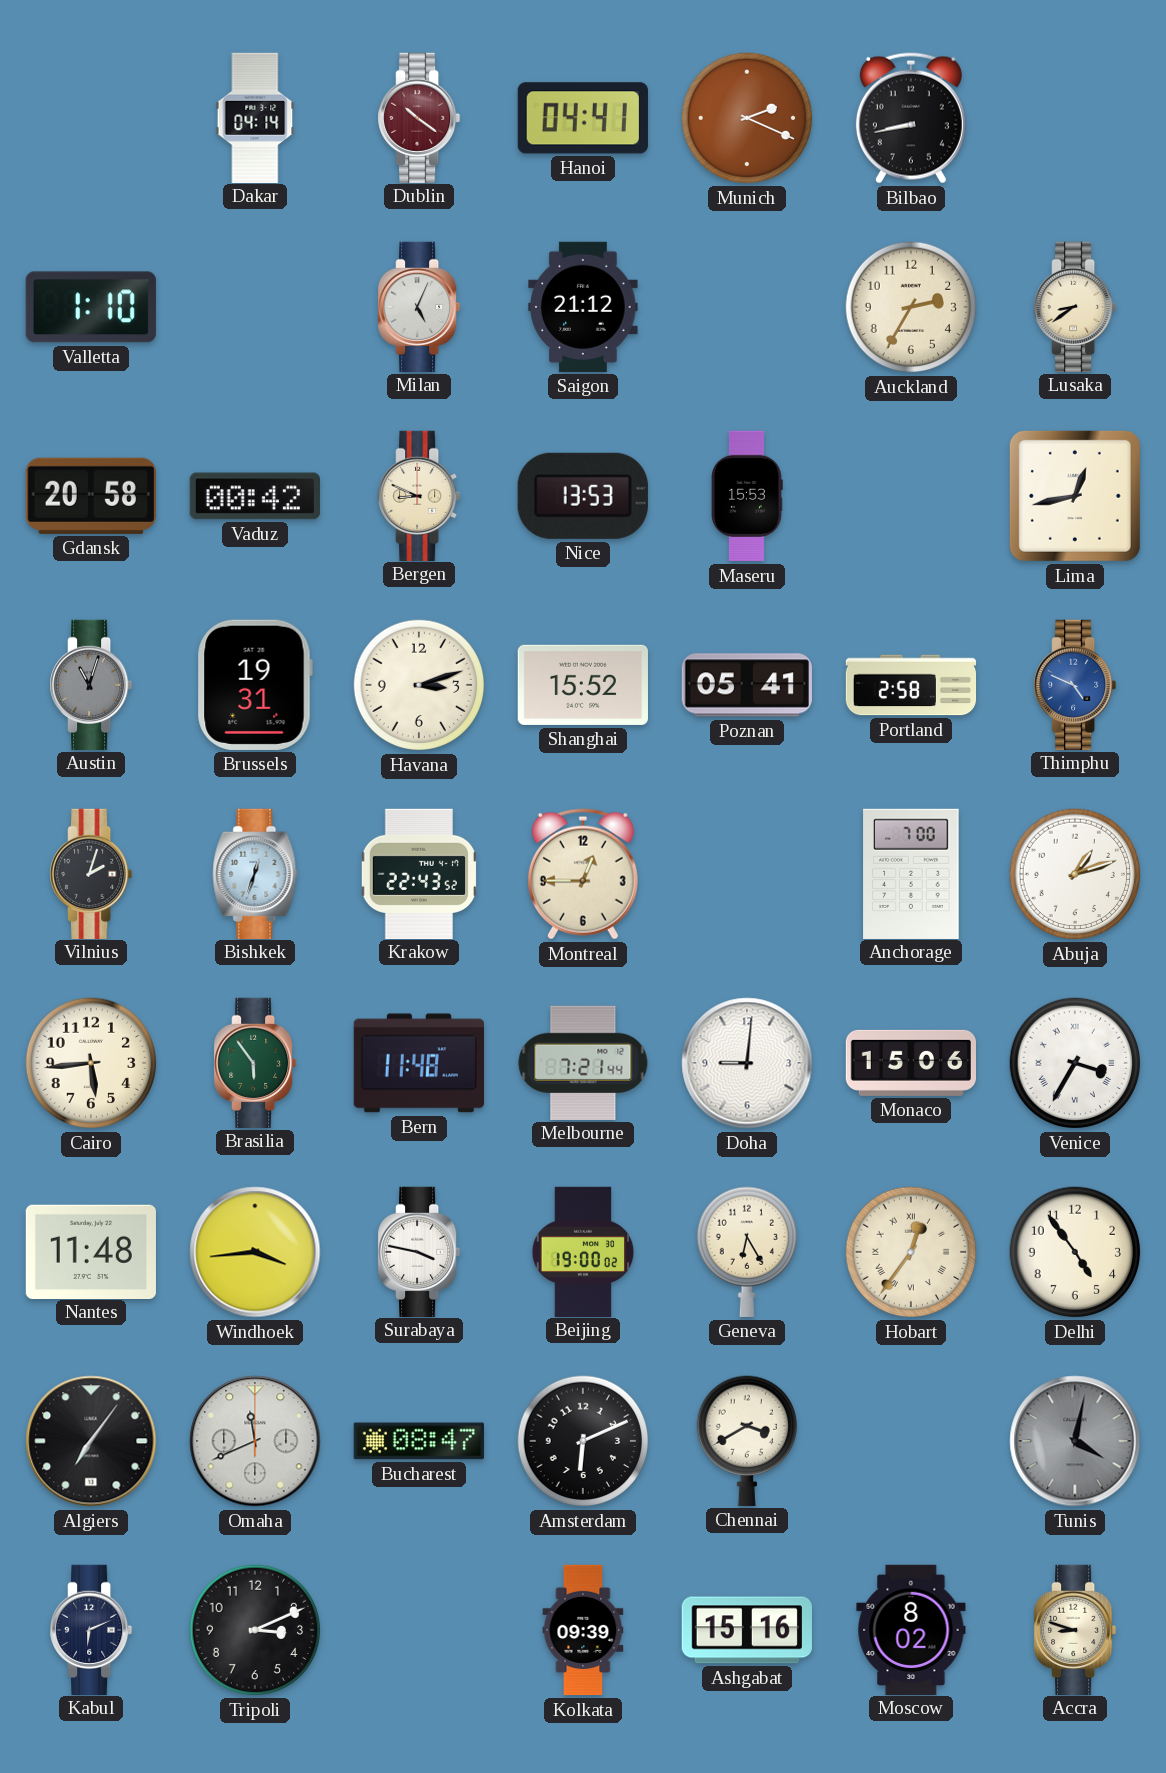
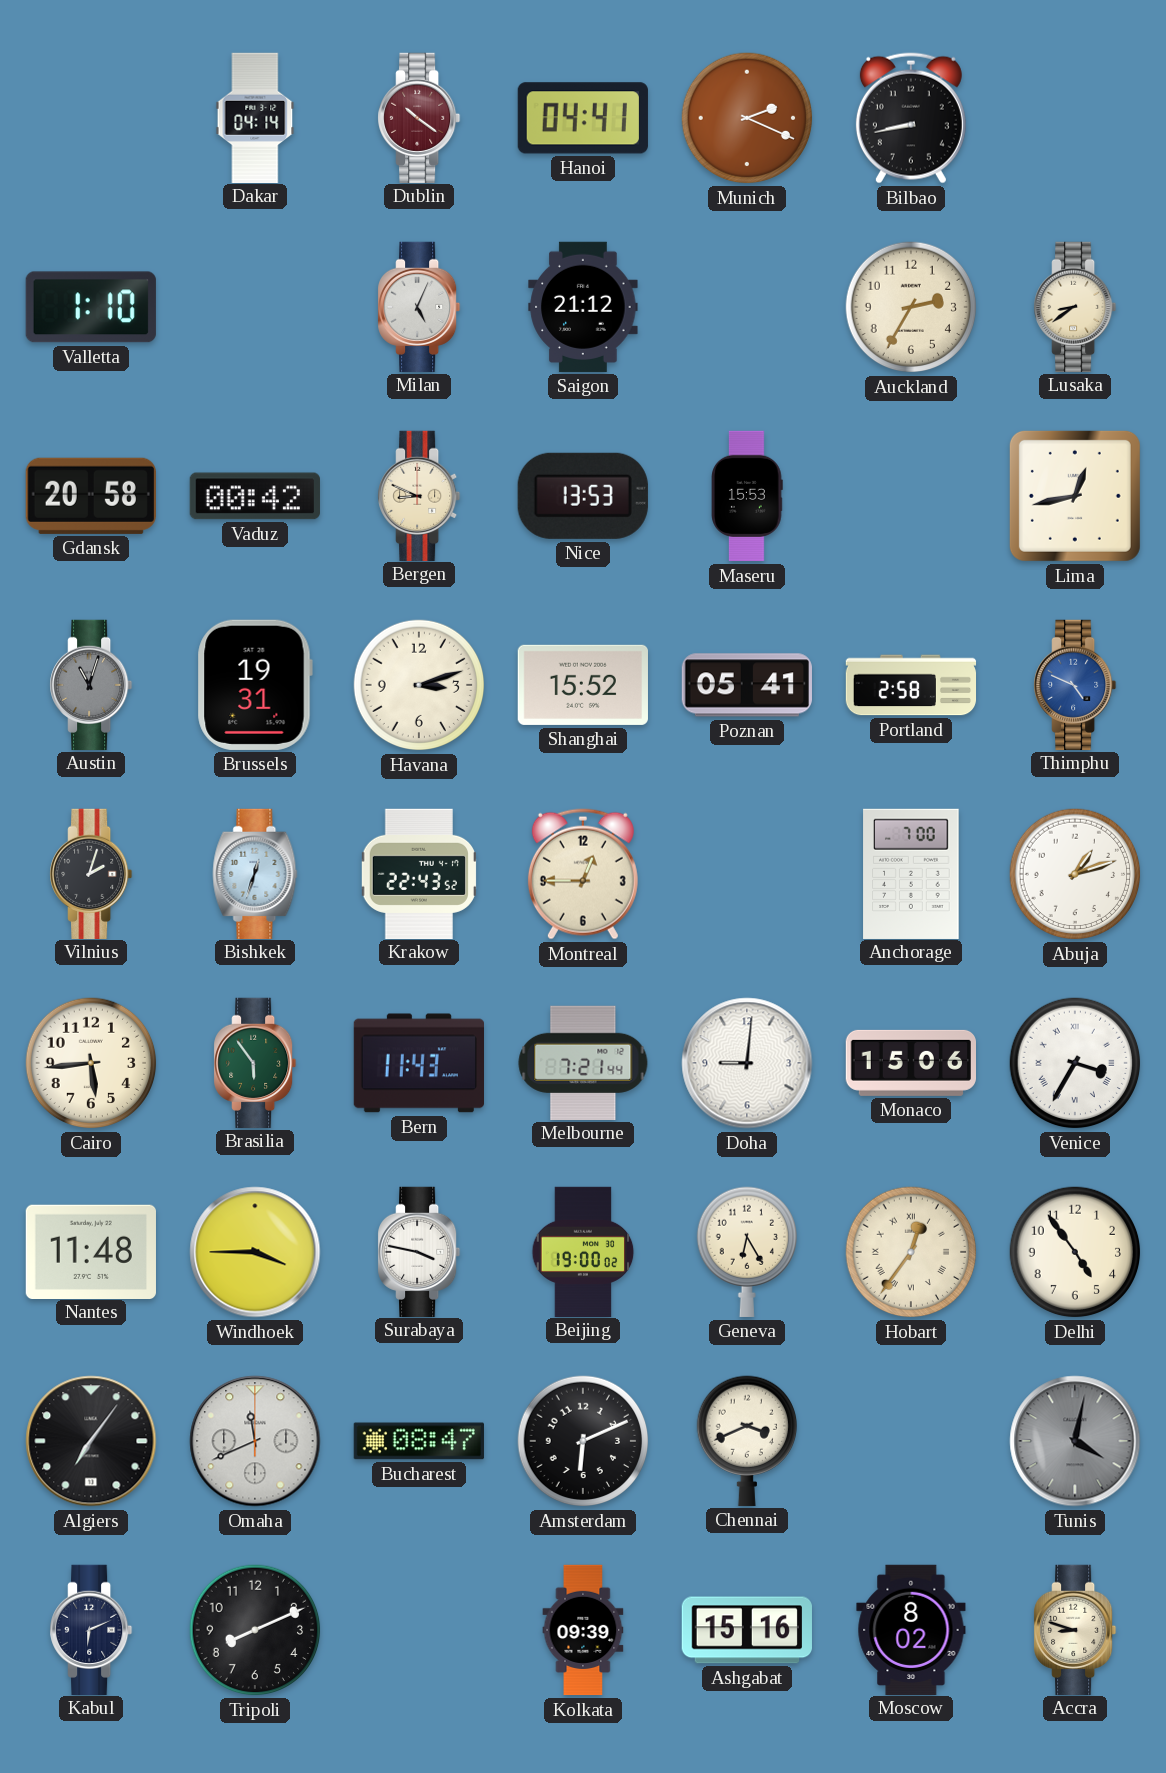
Bern: 11:48 -> 11:43 (418, 1063)
Windhoek: 3:44 -> 3:45 (255, 1252)
Chennai: 3:40 -> 3:41 (746, 1441)
Tripoli: 3:11 -> 8:11 (255, 1630)
